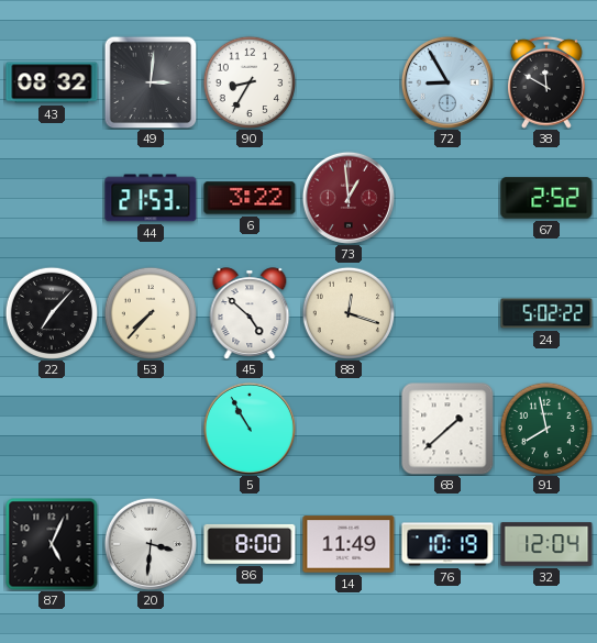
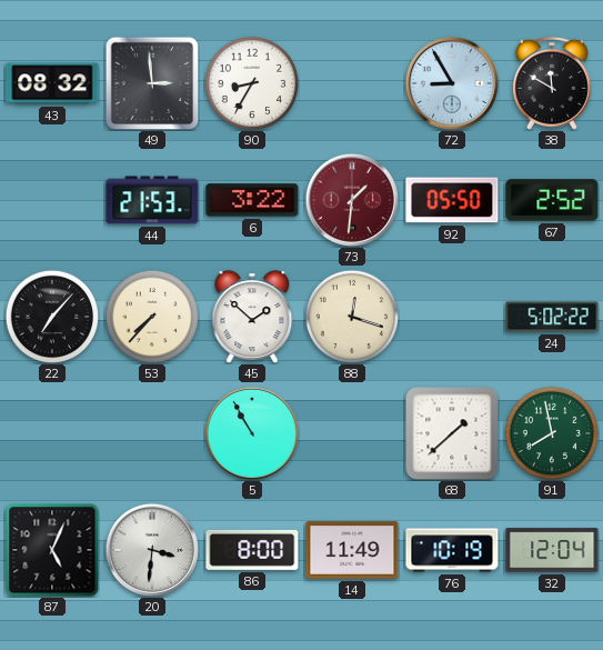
49: 3:01 -> 2:59 (152, 83)
73: 12:59 -> 1:31 (352, 200)
92: none -> 05:50 (452, 200)
45: 4:52 -> 1:52 (252, 317)
